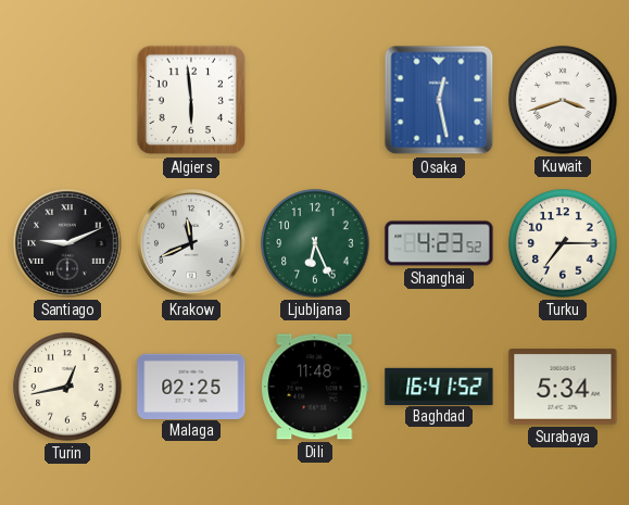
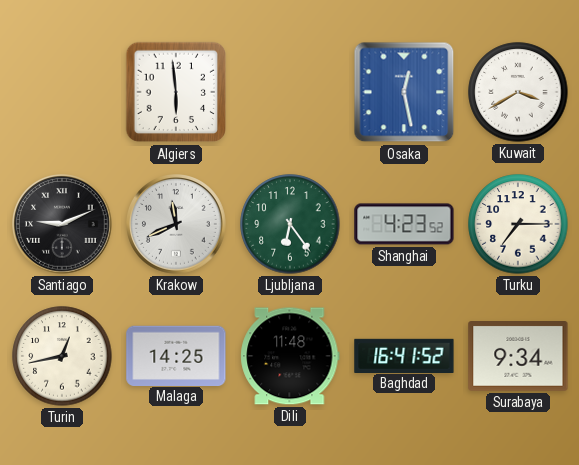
Kuwait: 3:42 -> 3:40 (518, 92)
Ljubljana: 6:26 -> 6:24 (290, 224)
Malaga: 02:25 -> 14:25 (176, 355)
Surabaya: 5:34 -> 9:34 (518, 357)
